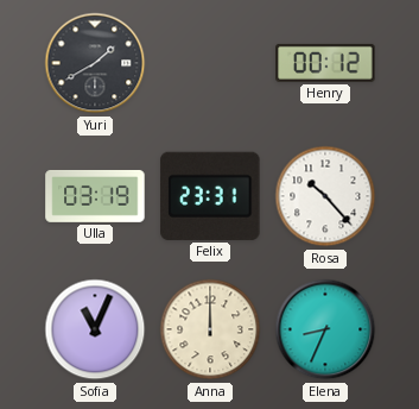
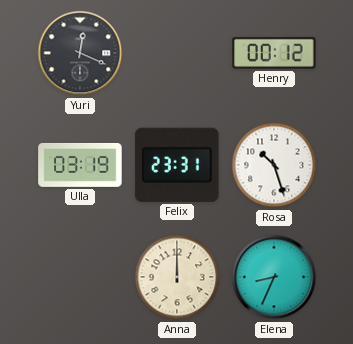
Yuri: 1:40 -> 12:19 (80, 53)
Rosa: 10:23 -> 10:27 (274, 165)
Sofia: 11:04 -> none (95, 329)
